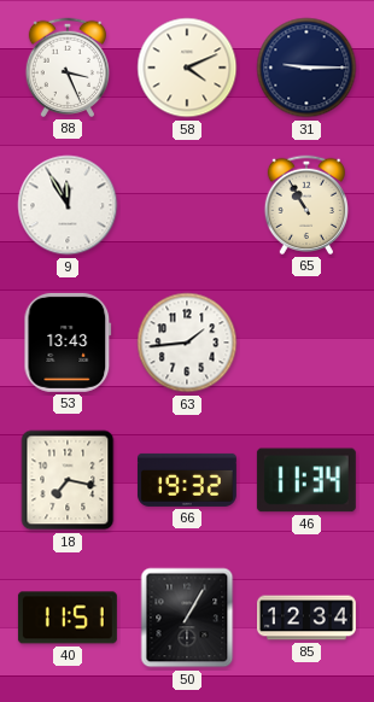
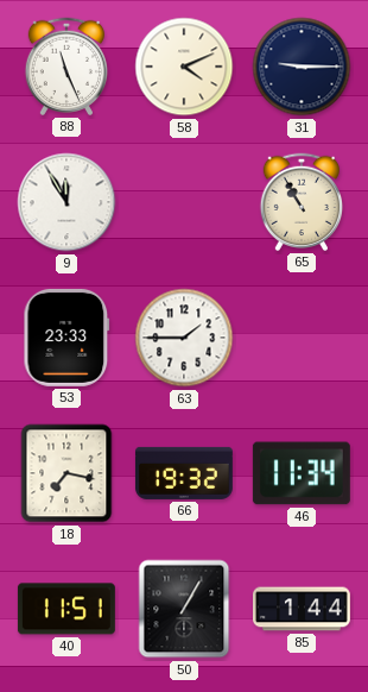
88: 3:26 -> 11:26 (65, 67)
53: 13:43 -> 23:33 (66, 338)
63: 1:44 -> 1:45 (184, 338)
85: 12:34 -> 1:44 (303, 609)
